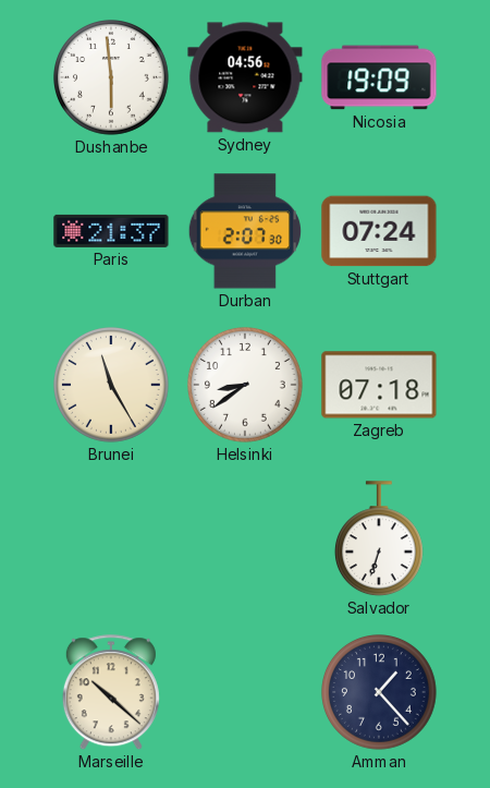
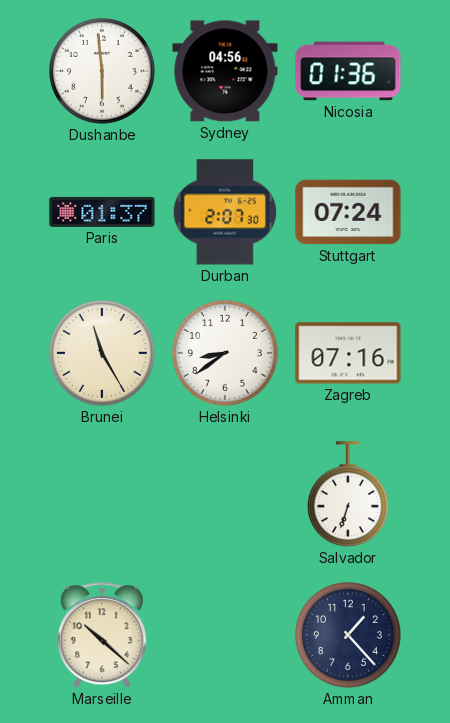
Nicosia: 19:09 -> 01:36 (348, 71)
Paris: 21:37 -> 01:37 (102, 212)
Zagreb: 07:18 -> 07:16 (348, 353)
